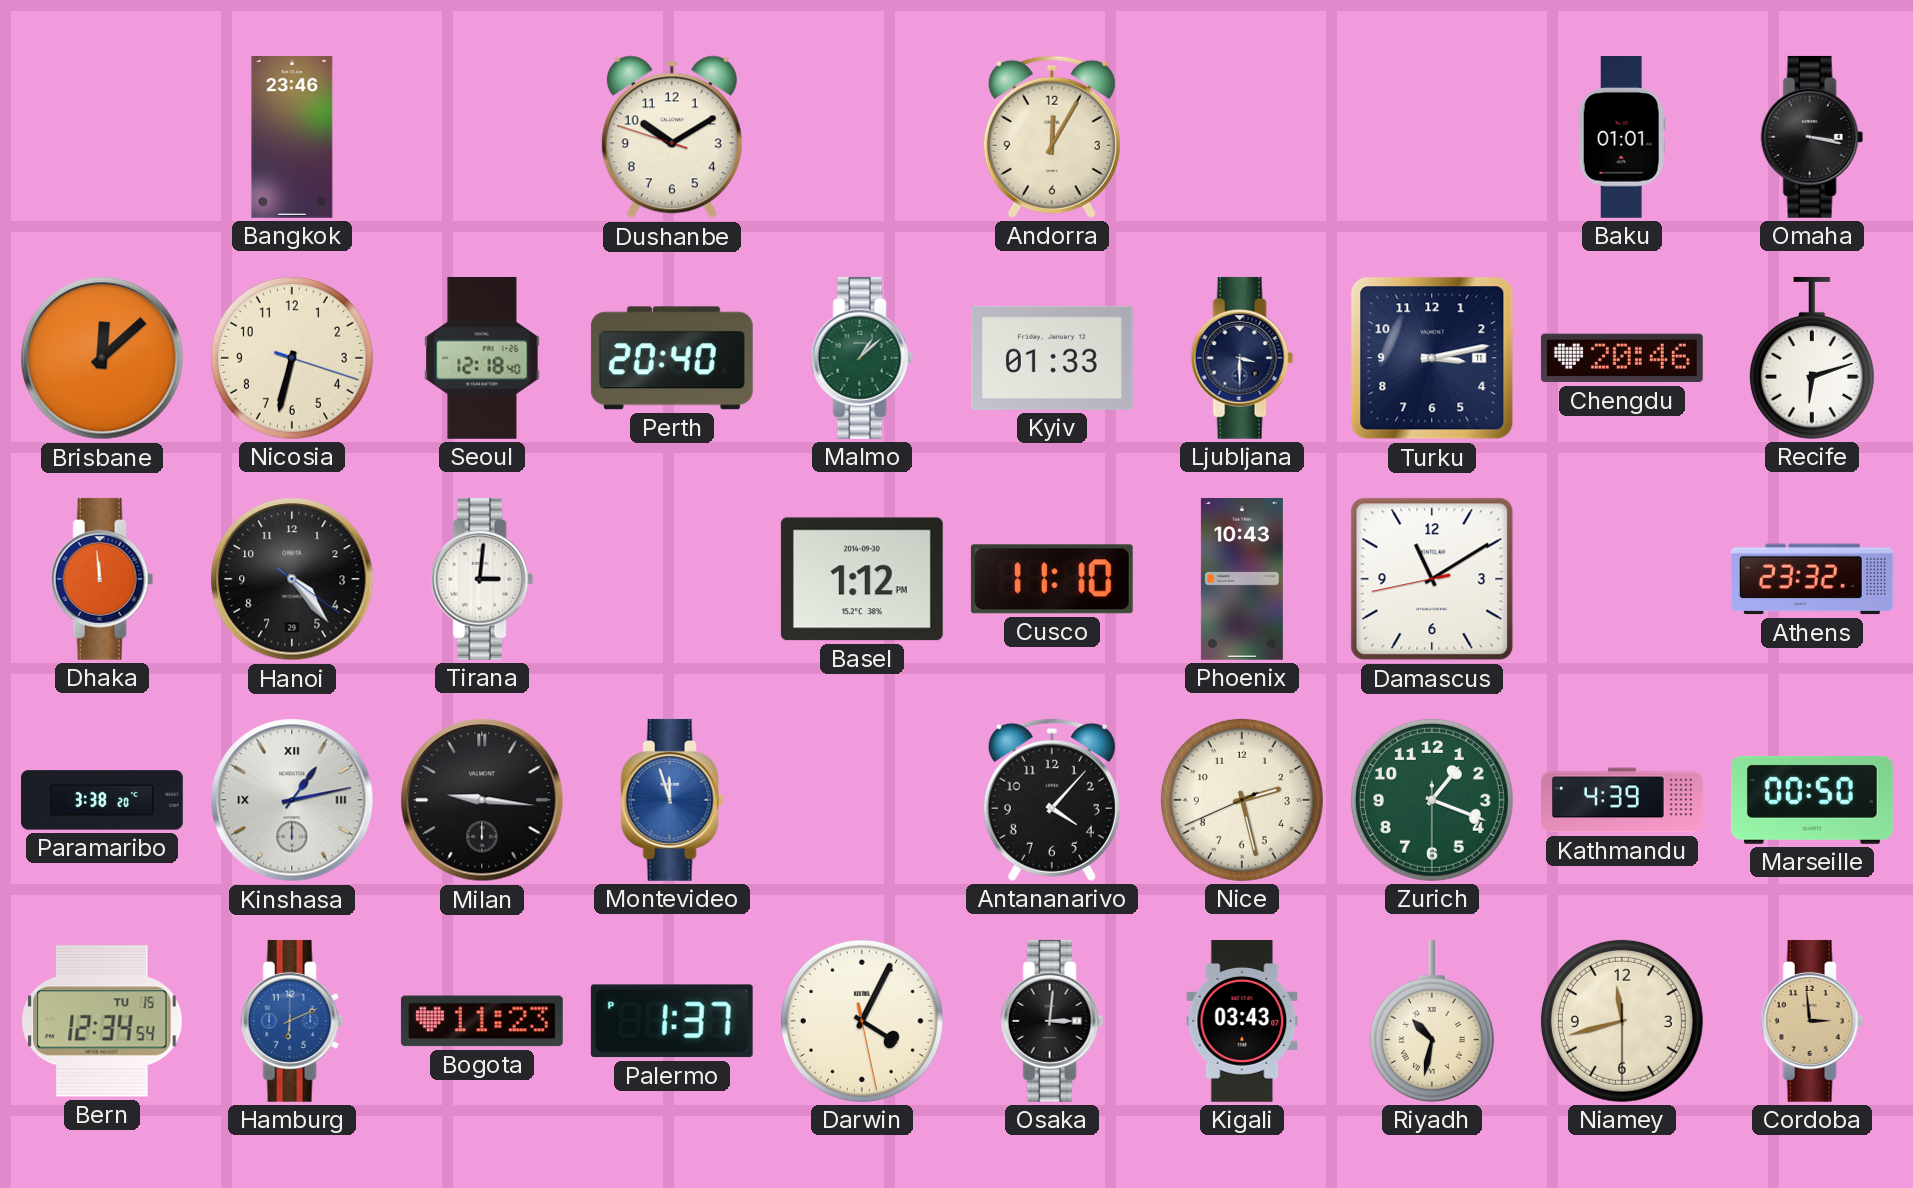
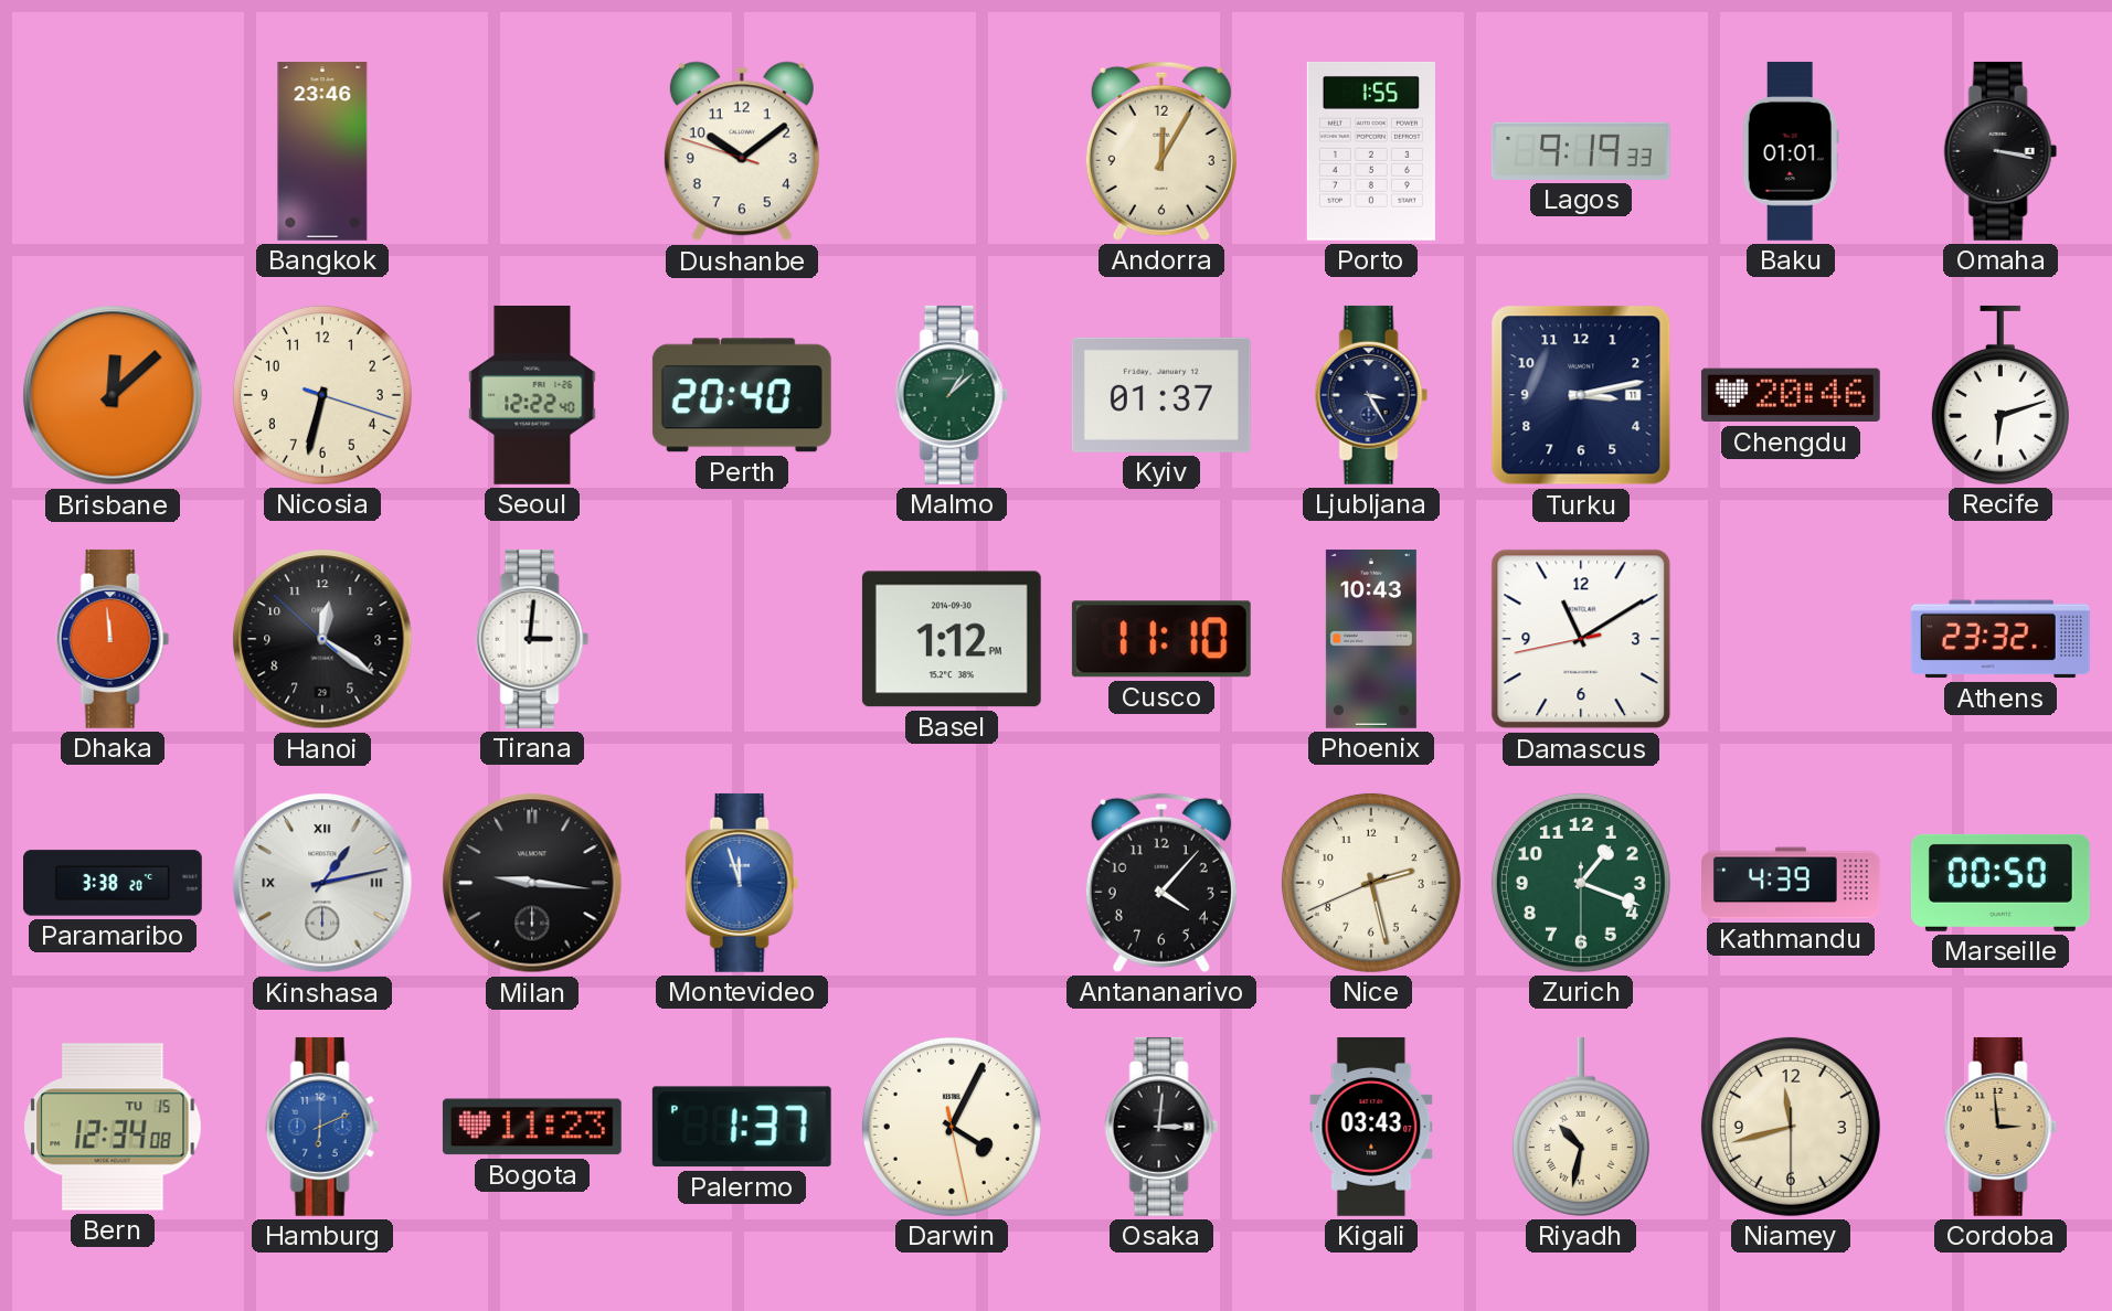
Dushanbe: 10:09 -> 10:08 (742, 151)
Porto: none -> 1:55 (1371, 151)
Lagos: none -> 9:19 (1581, 151)
Seoul: 12:18 -> 12:22 (532, 395)
Kyiv: 01:33 -> 01:37 (1161, 395)
Ljubljana: 3:30 -> 3:25 (1371, 395)
Hanoi: 4:23 -> 12:20 (322, 639)
Bern: 12:34:54 -> 12:34:08 (113, 1127)
